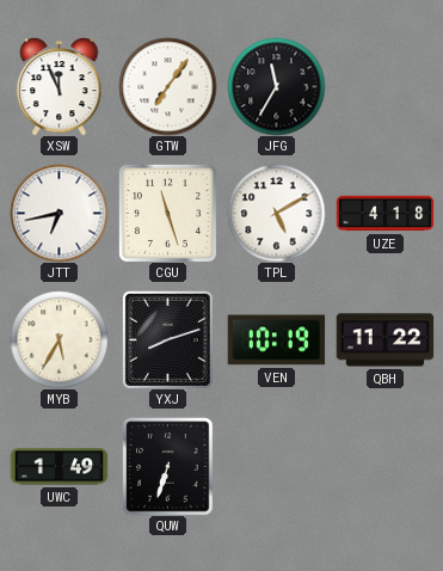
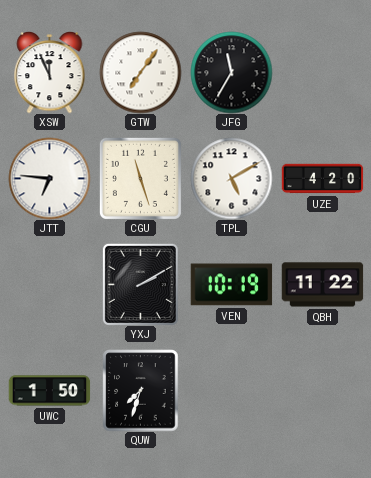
JTT: 6:43 -> 6:46 (49, 178)
UZE: 4:18 -> 4:20 (322, 179)
MYB: 5:35 -> none (59, 339)
YXJ: 8:12 -> 2:10 (140, 284)
UWC: 1:49 -> 1:50 (49, 391)
QUW: 6:33 -> 7:33 (141, 390)
